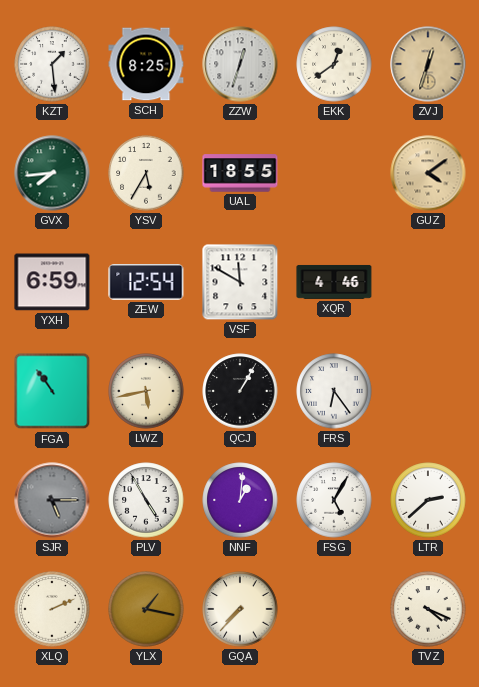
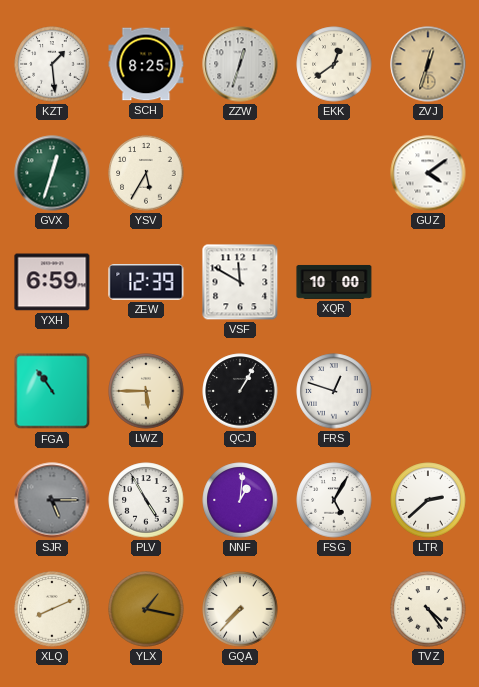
GVX: 7:44 -> 12:33 (52, 173)
UAL: 18:55 -> none (240, 173)
GUZ dial: champagne -> white (428, 173)
ZEW: 12:54 -> 12:39 (146, 283)
XQR: 4:46 -> 10:00 (334, 282)
LWZ: 5:43 -> 5:45 (146, 391)
FRS: 6:24 -> 12:48 (334, 391)
XLQ: 2:11 -> 8:11 (52, 609)
TVZ: 4:19 -> 4:24 (428, 609)
